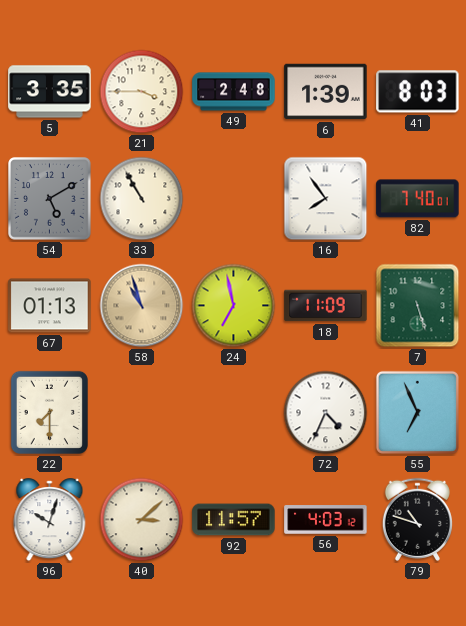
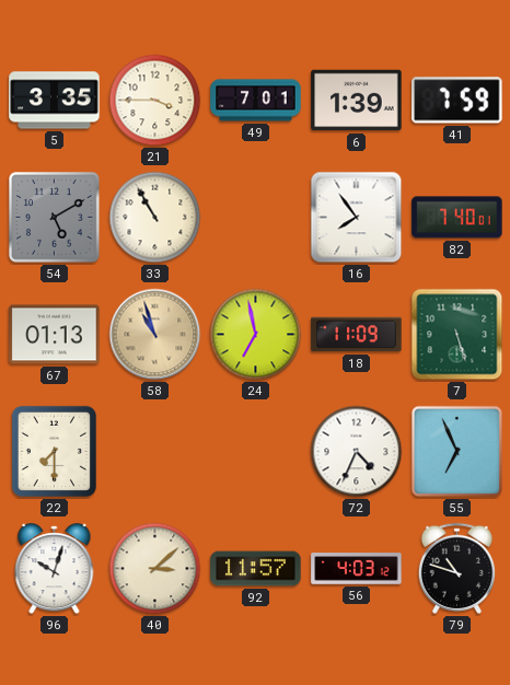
49: 2:48 -> 7:01 (256, 101)
41: 8:03 -> 7:59 (457, 101)
